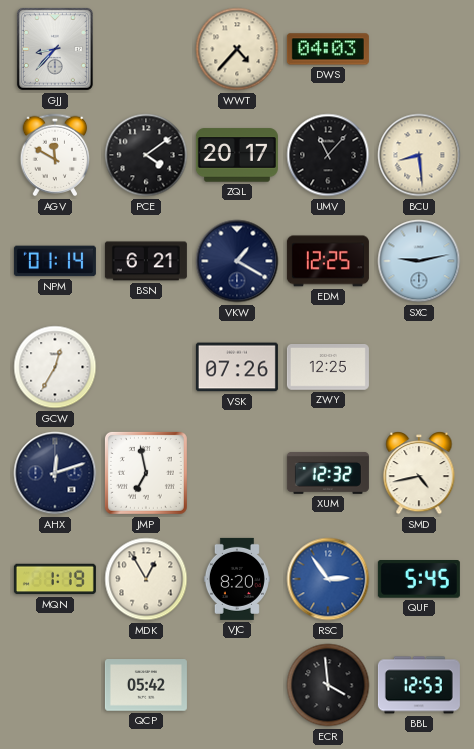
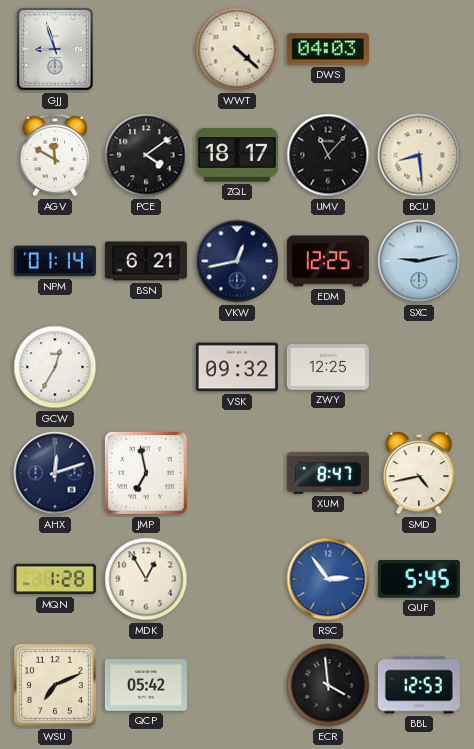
GJJ: 8:37 -> 8:57 (55, 49)
WWT: 4:37 -> 4:22 (237, 49)
ZQL: 20:17 -> 18:17 (237, 155)
VKW: 1:20 -> 12:43 (237, 261)
VSK: 07:26 -> 09:32 (237, 367)
XUM: 12:32 -> 8:47 (328, 473)
MQN: 1:19 -> 1:28 (55, 579)
VJC: 8:20 -> none (237, 579)
WSU: none -> 7:11 (55, 685)
